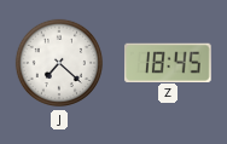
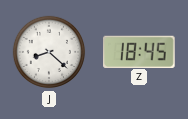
J: 7:22 -> 8:22 (49, 52)
